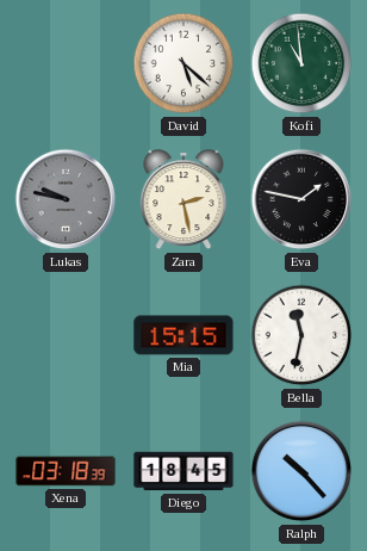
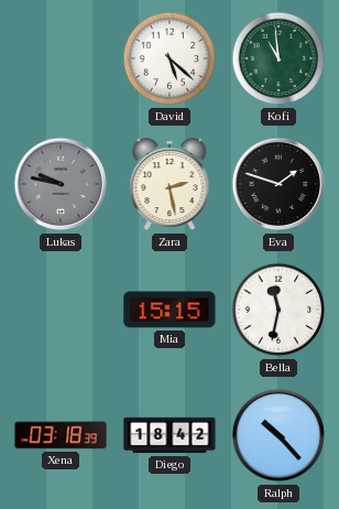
Eva: 1:47 -> 1:48 (278, 184)
Diego: 18:45 -> 18:42 (169, 435)
